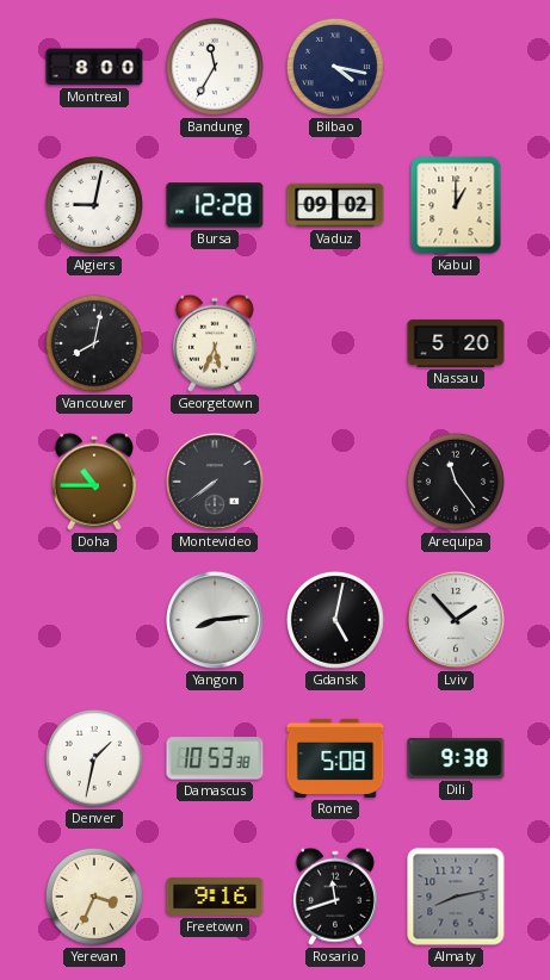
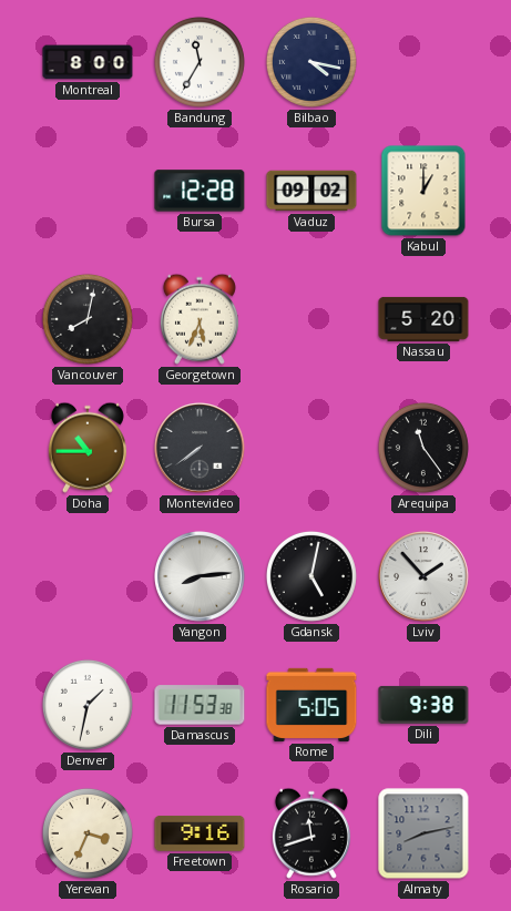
Algiers: 9:02 -> none (94, 205)
Damascus: 10:53 -> 11:53 (200, 705)
Rome: 5:08 -> 5:05 (311, 705)
